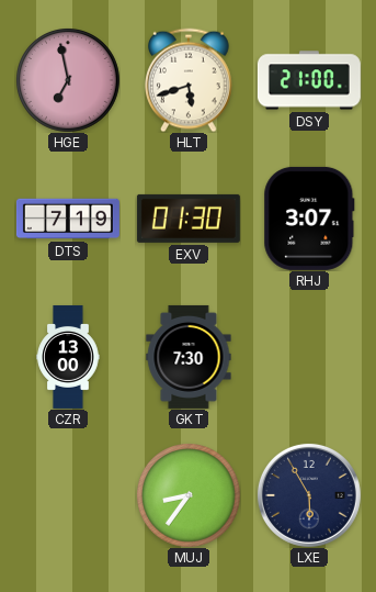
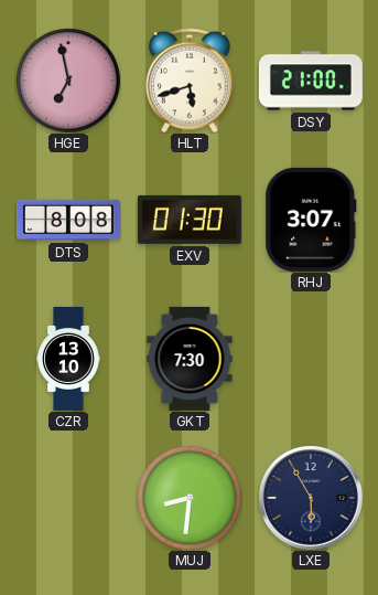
DTS: 7:19 -> 8:08 (68, 220)
CZR: 13:00 -> 13:10 (68, 359)
MUJ: 8:36 -> 8:31 (190, 498)
